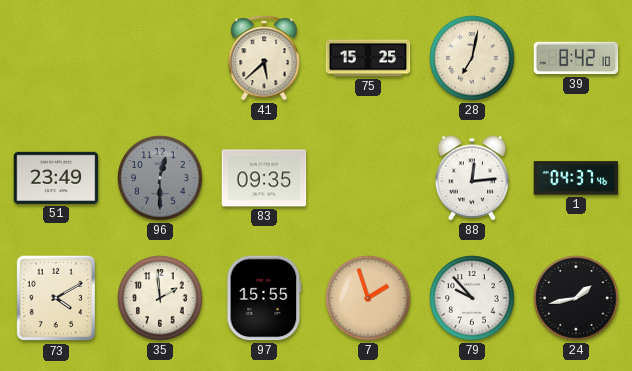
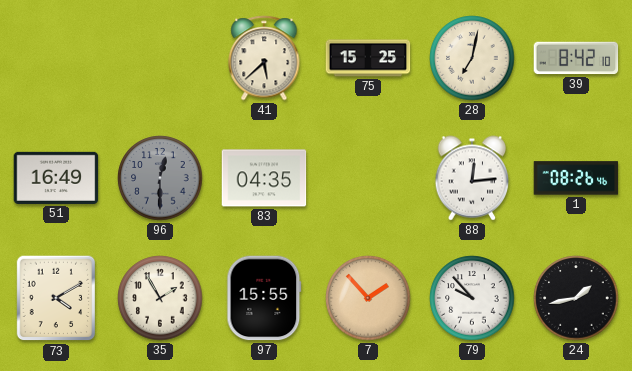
51: 23:49 -> 16:49 (56, 178)
83: 09:35 -> 04:35 (264, 178)
1: 04:37 -> 08:26 (576, 178)
35: 1:59 -> 1:55 (160, 298)
7: 1:57 -> 1:53 (368, 298)
